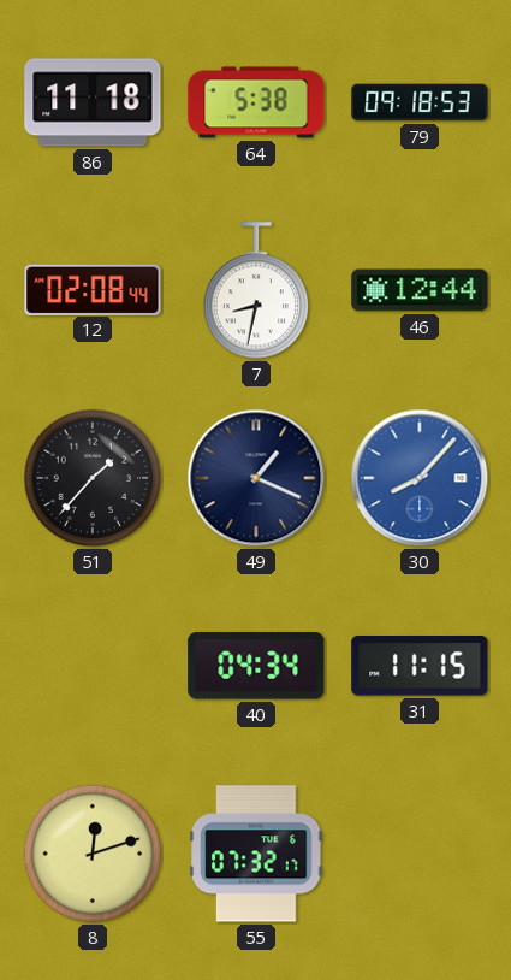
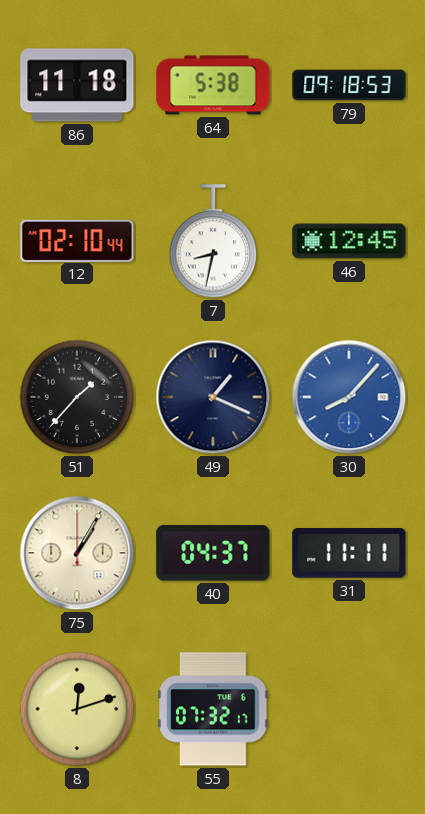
12: 02:08 -> 02:10 (77, 240)
46: 12:44 -> 12:45 (349, 241)
75: none -> 1:05 (77, 553)
40: 04:34 -> 04:37 (213, 553)
31: 11:15 -> 11:11 (349, 553)
